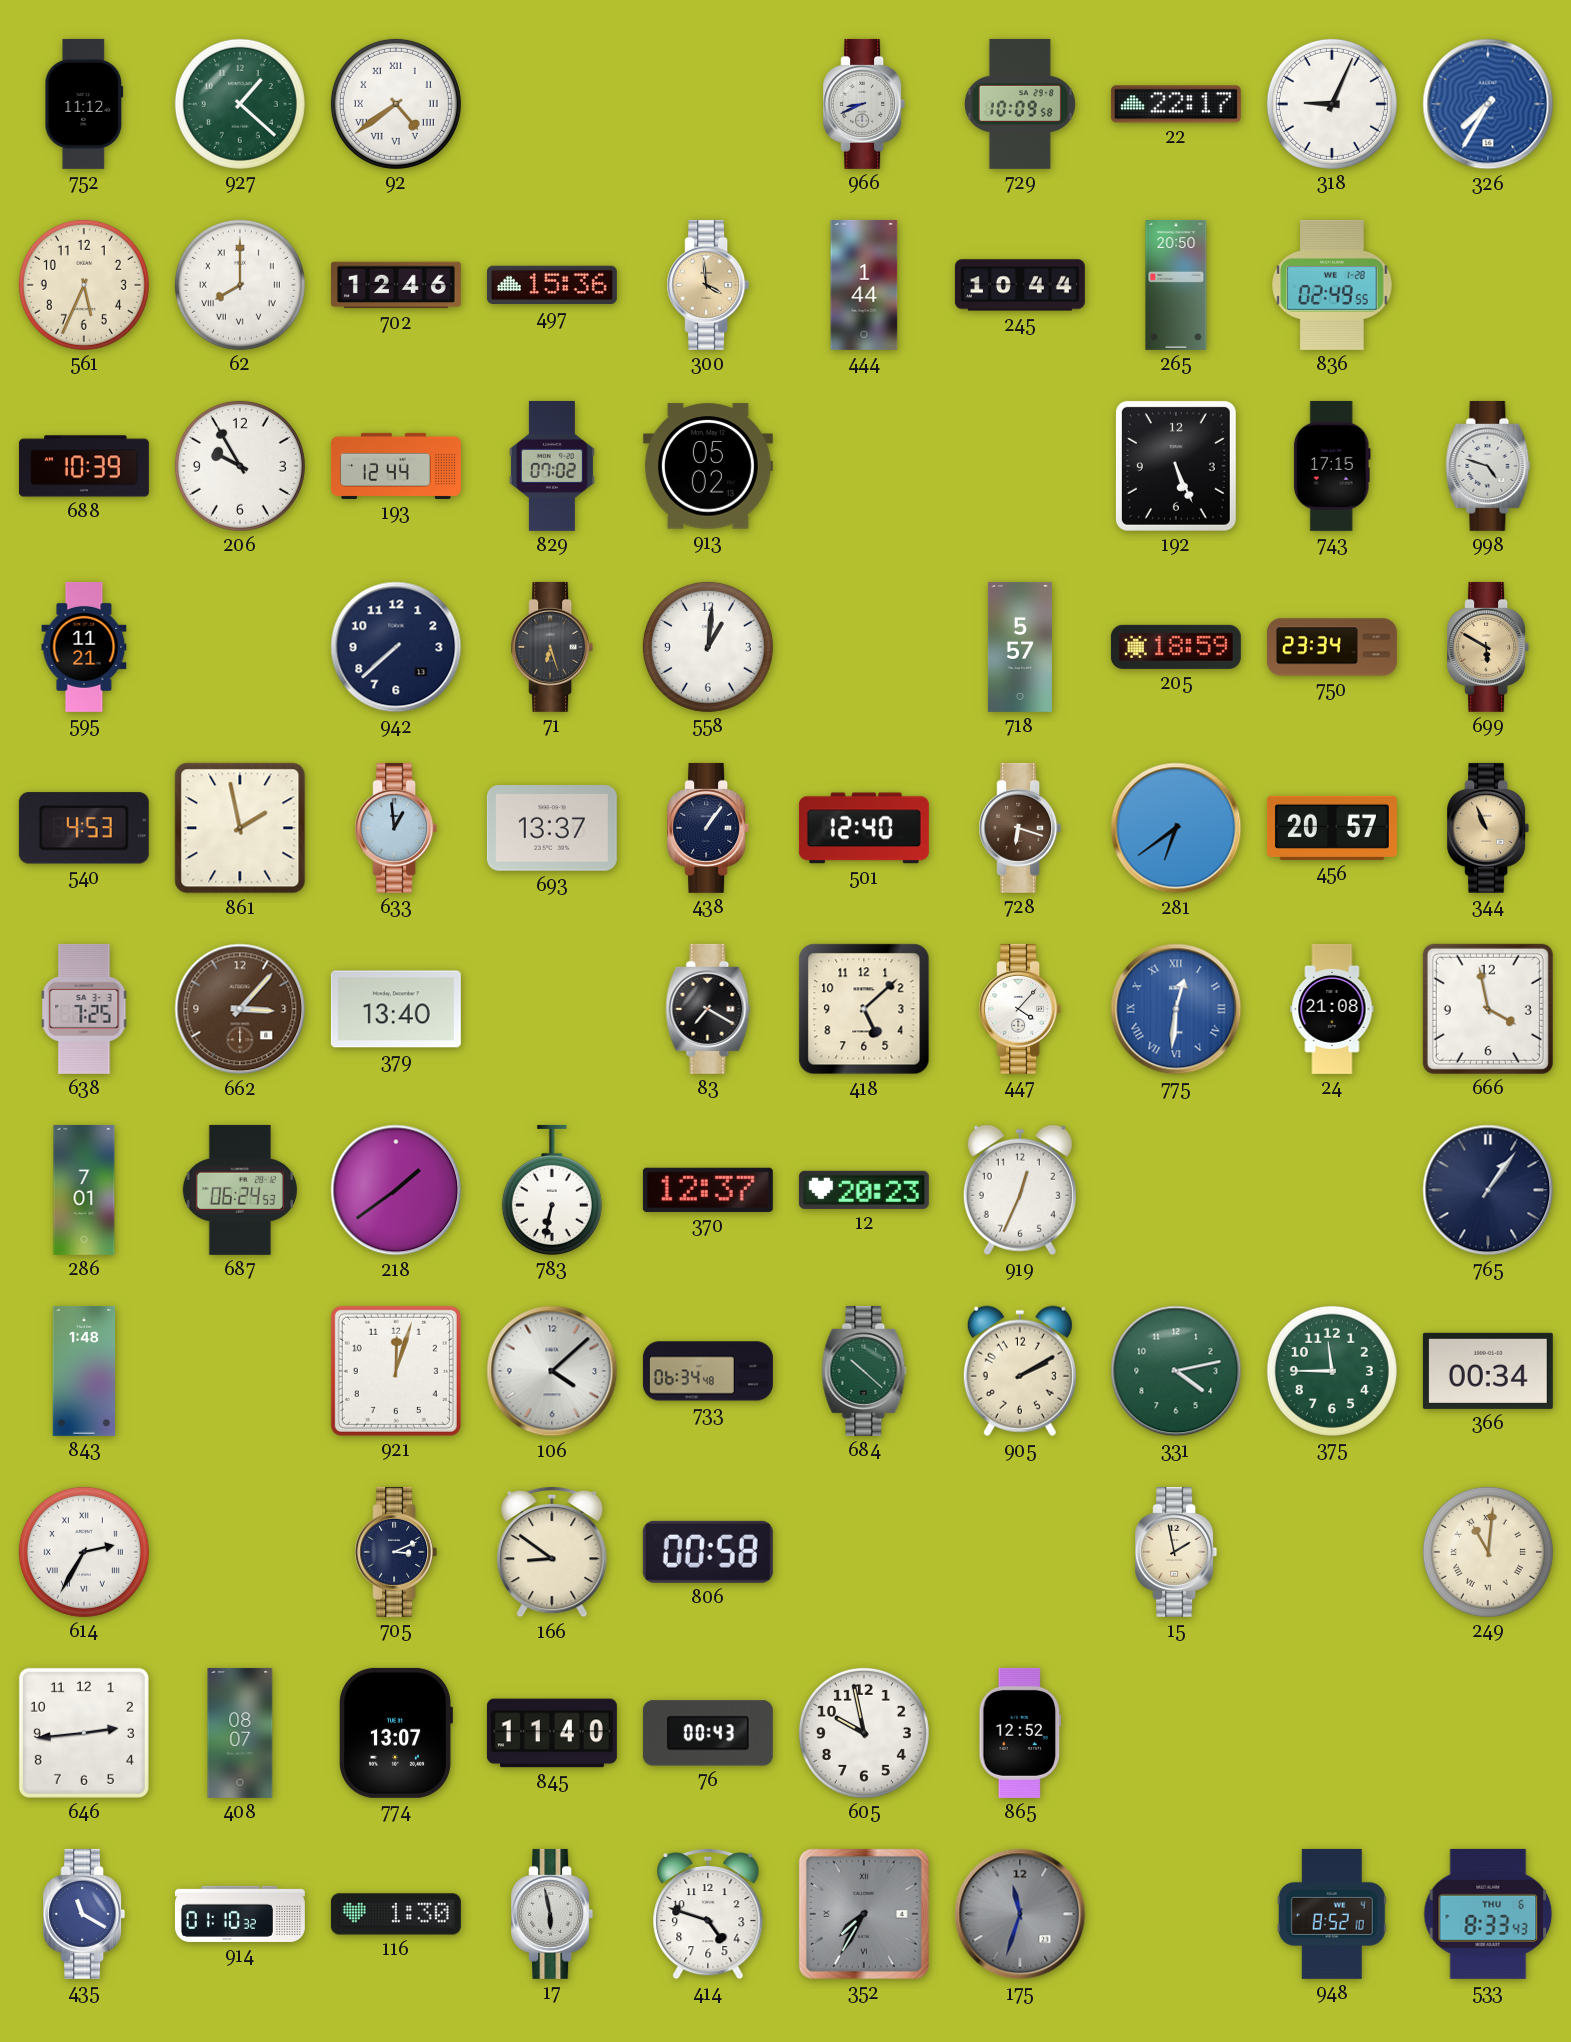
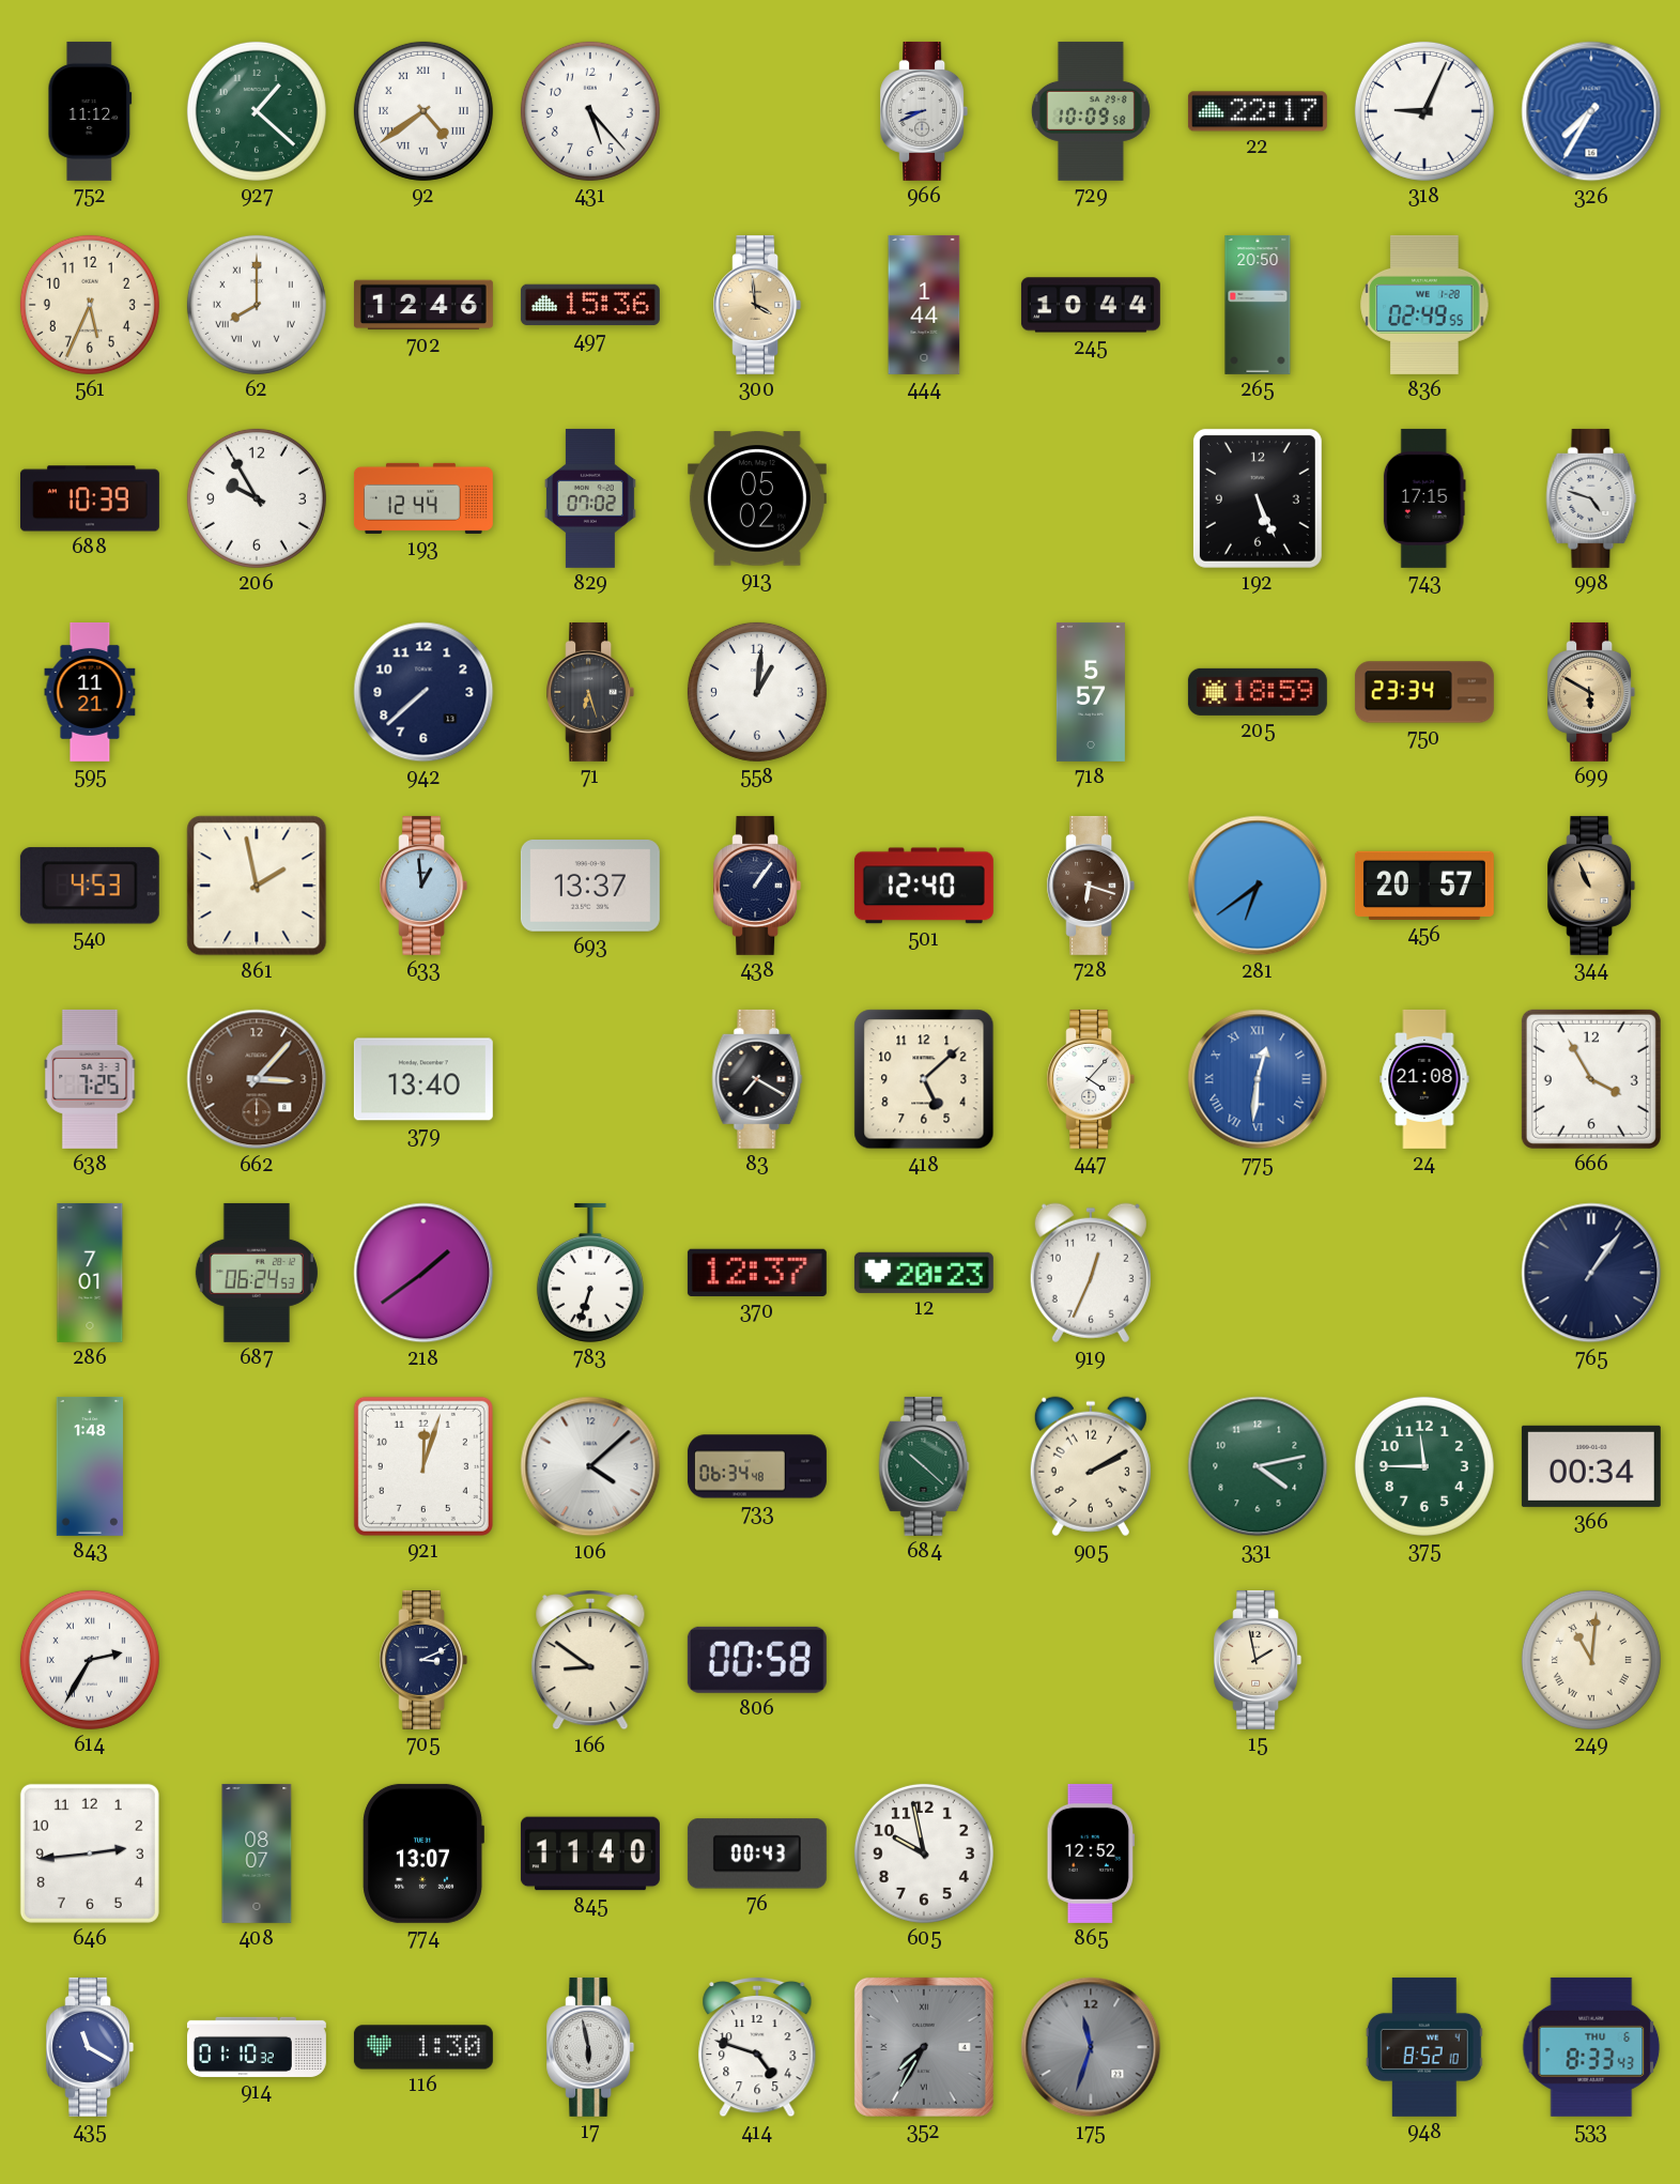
431: none -> 5:23 (590, 111)
666: 3:58 -> 3:55 (1591, 1079)
783: 6:32 -> 6:33 (590, 1273)
